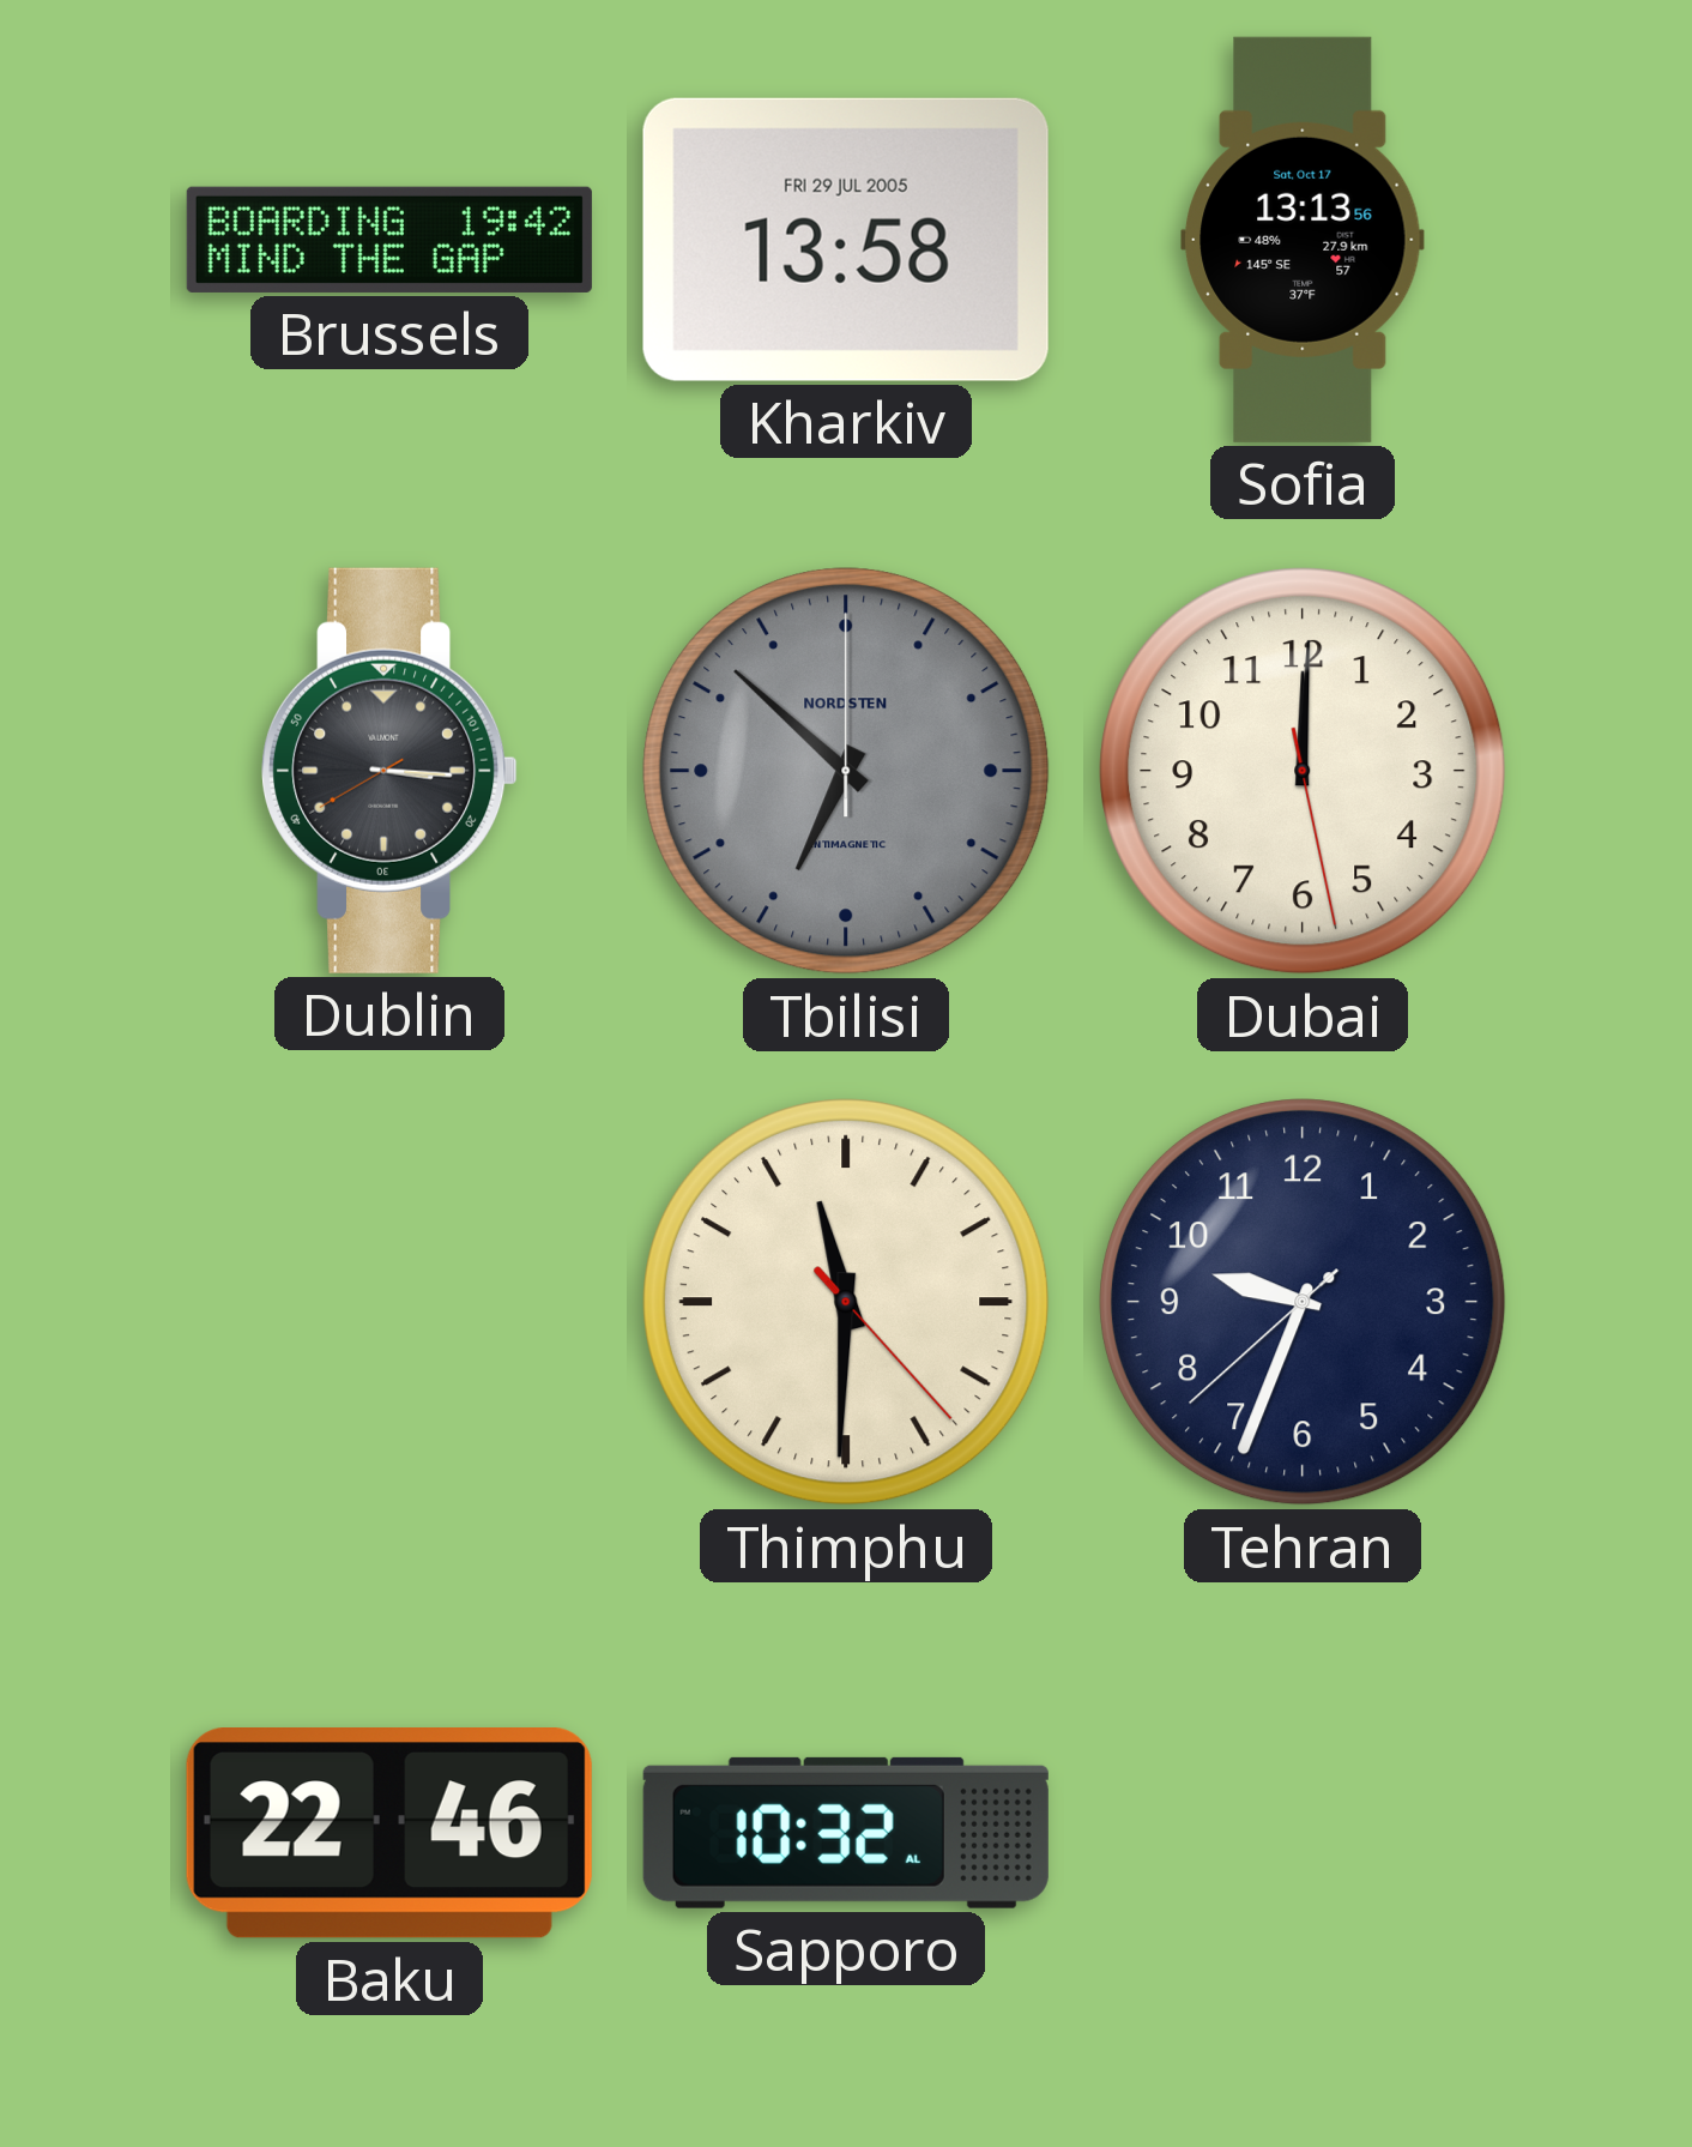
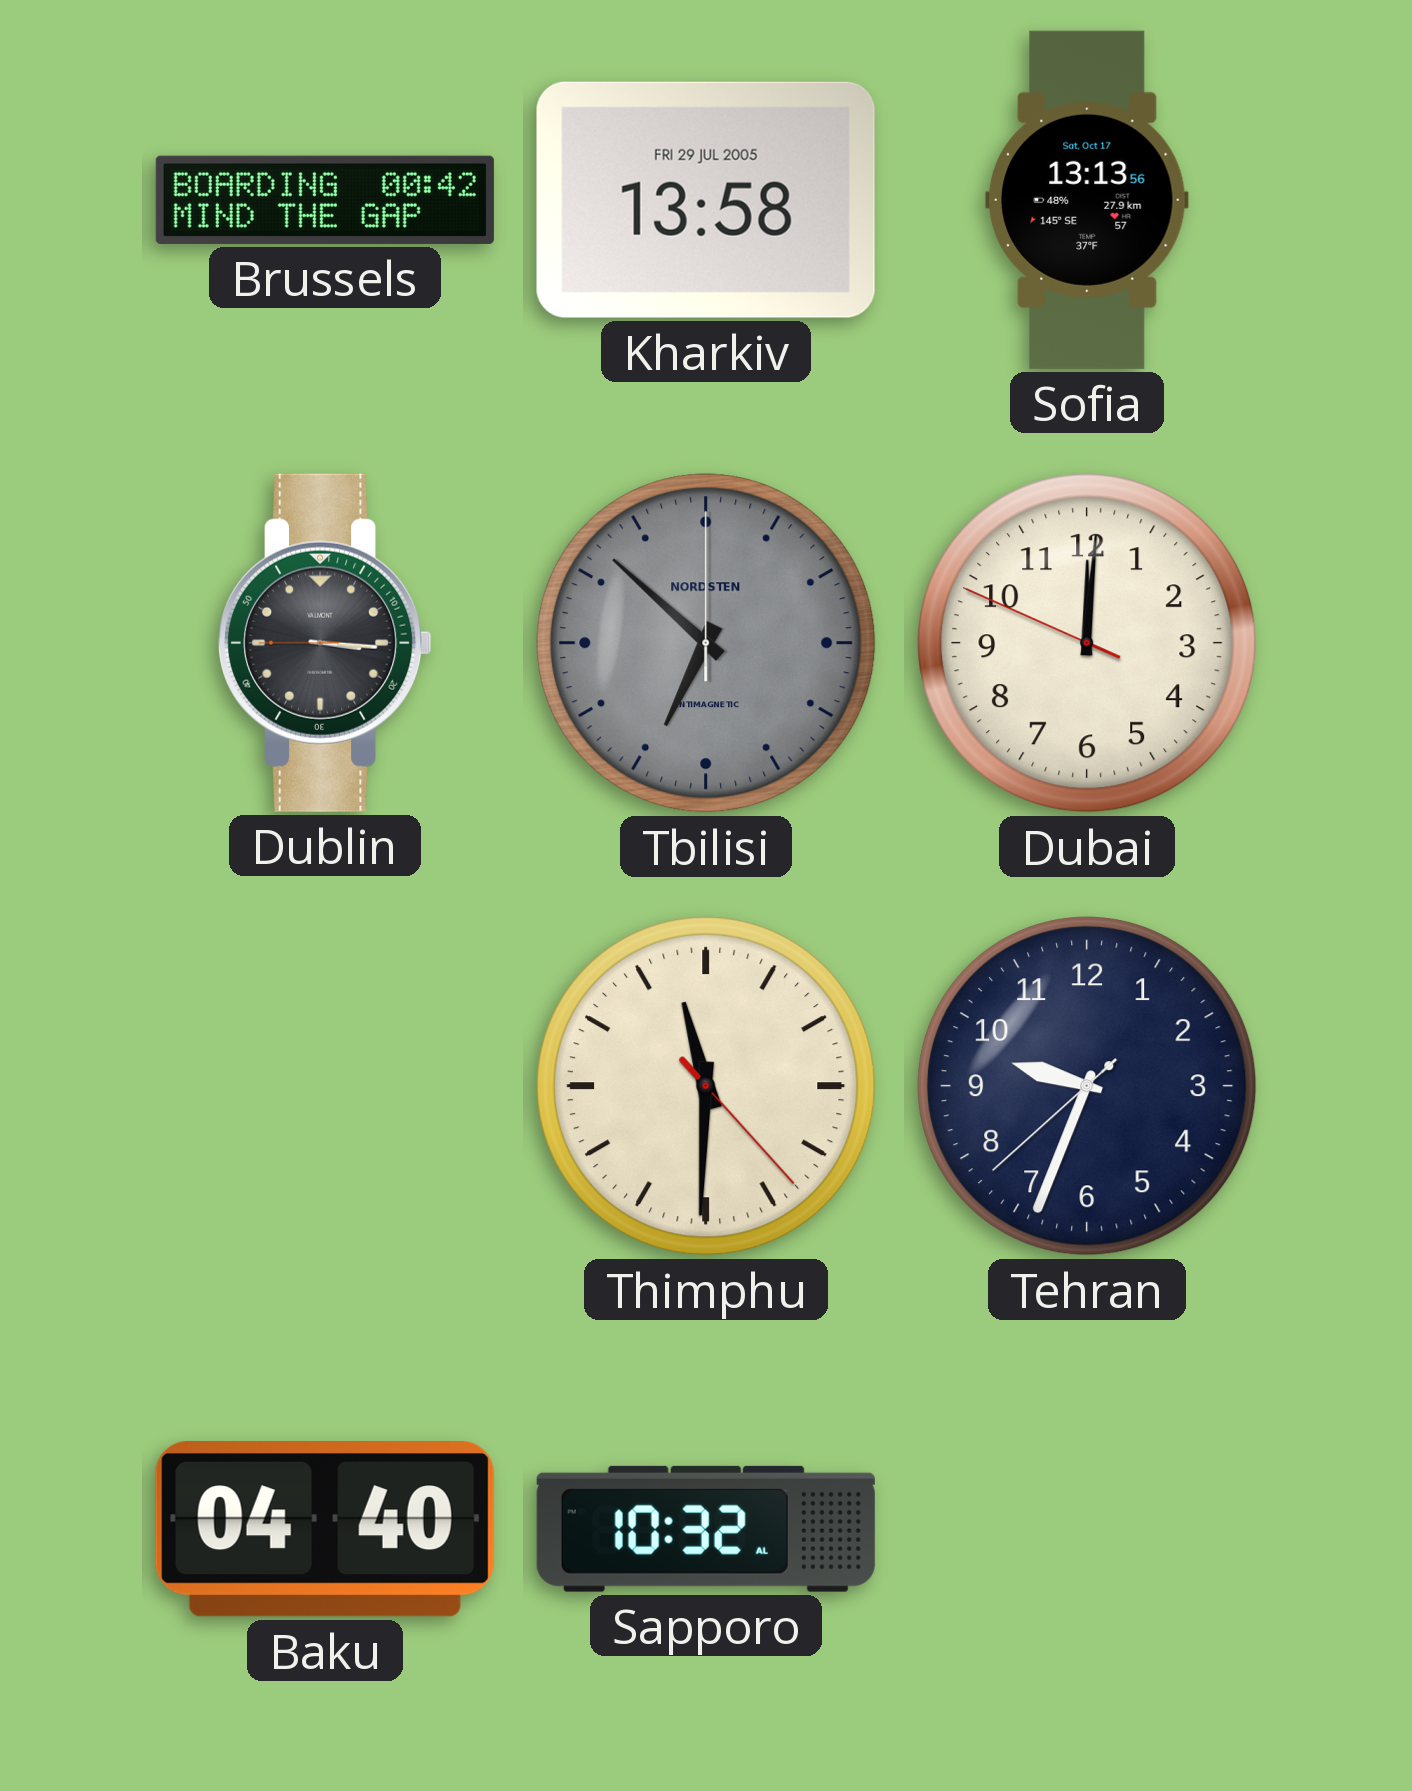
Brussels: 19:42 -> 00:42 (325, 200)
Dublin: 3:15:40 -> 3:15:45 (326, 643)
Dubai: 12:00:28 -> 12:00:49 (1087, 643)
Baku: 22:46 -> 04:40 (325, 1530)
